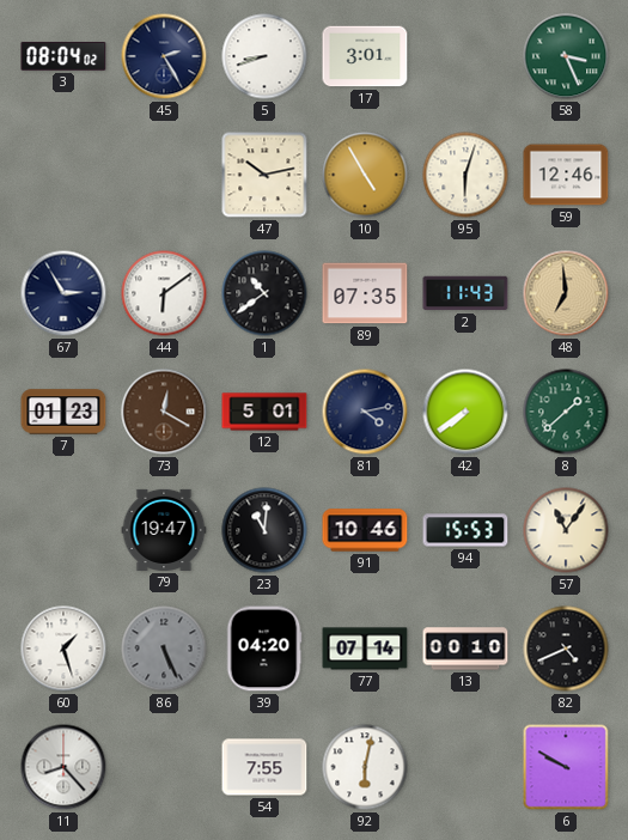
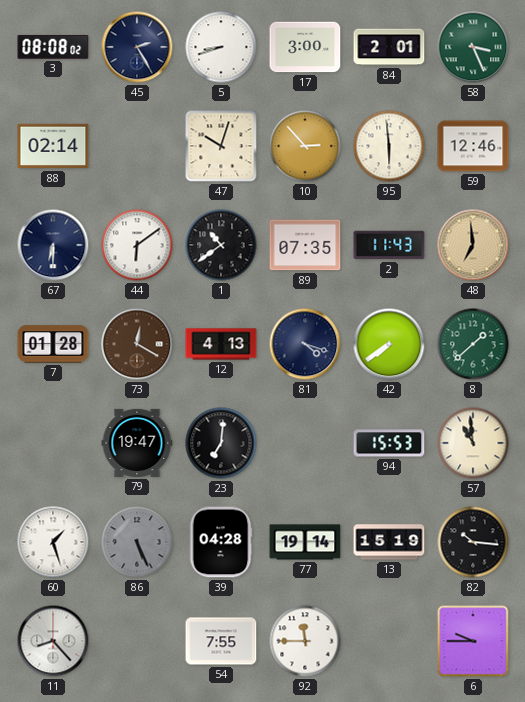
3: 08:04 -> 08:08 (53, 47)
17: 3:01 -> 3:00 (305, 47)
84: none -> 2:01 (389, 47)
88: none -> 02:14 (53, 146)
47: 10:13 -> 10:03 (221, 146)
10: 4:55 -> 2:53 (305, 146)
95: 6:03 -> 5:59 (389, 146)
67: 2:55 -> 6:30 (53, 245)
7: 01:23 -> 01:28 (53, 344)
12: 5:01 -> 4:13 (221, 344)
81: 4:13 -> 4:18 (305, 344)
23: 11:01 -> 7:01 (221, 443)
91: 10:46 -> none (365, 530)
57: 11:06 -> 10:59 (473, 443)
39: 04:20 -> 04:28 (221, 542)
77: 07:14 -> 19:14 (305, 542)
13: 00:10 -> 15:19 (389, 542)
82: 4:41 -> 10:16 (473, 542)
92: 6:02 -> 11:45 (305, 641)
6: 9:50 -> 9:45 (473, 641)
